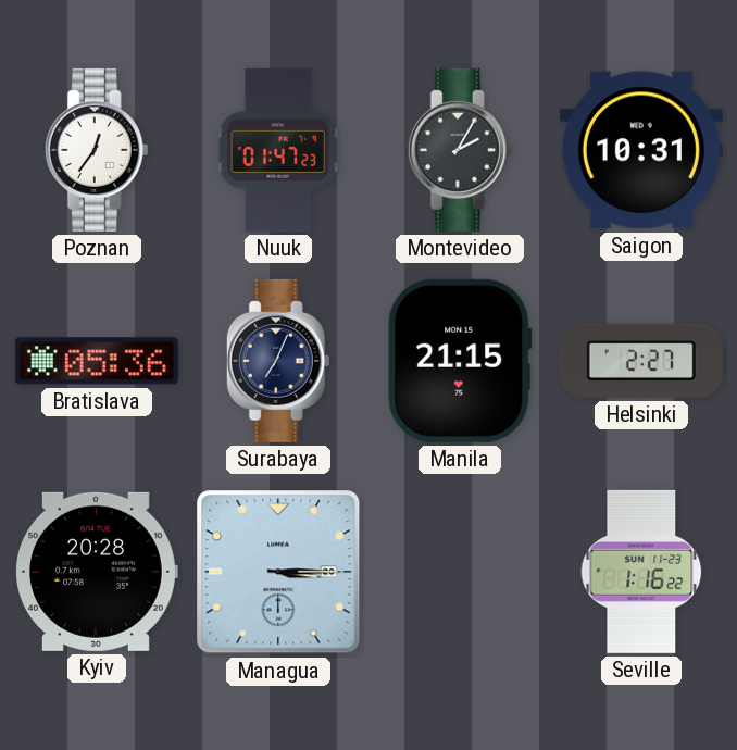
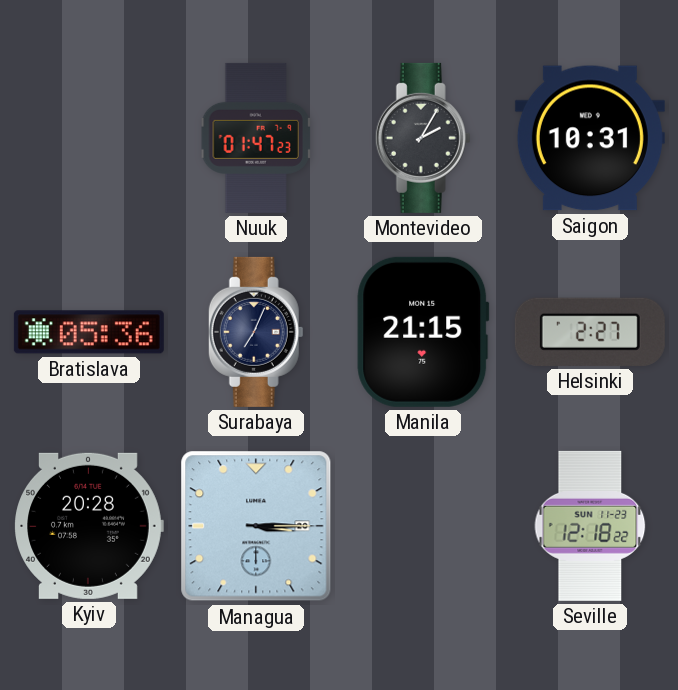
Poznan: 12:36 -> none (97, 150)
Seville: 1:16 -> 12:18 (590, 526)
